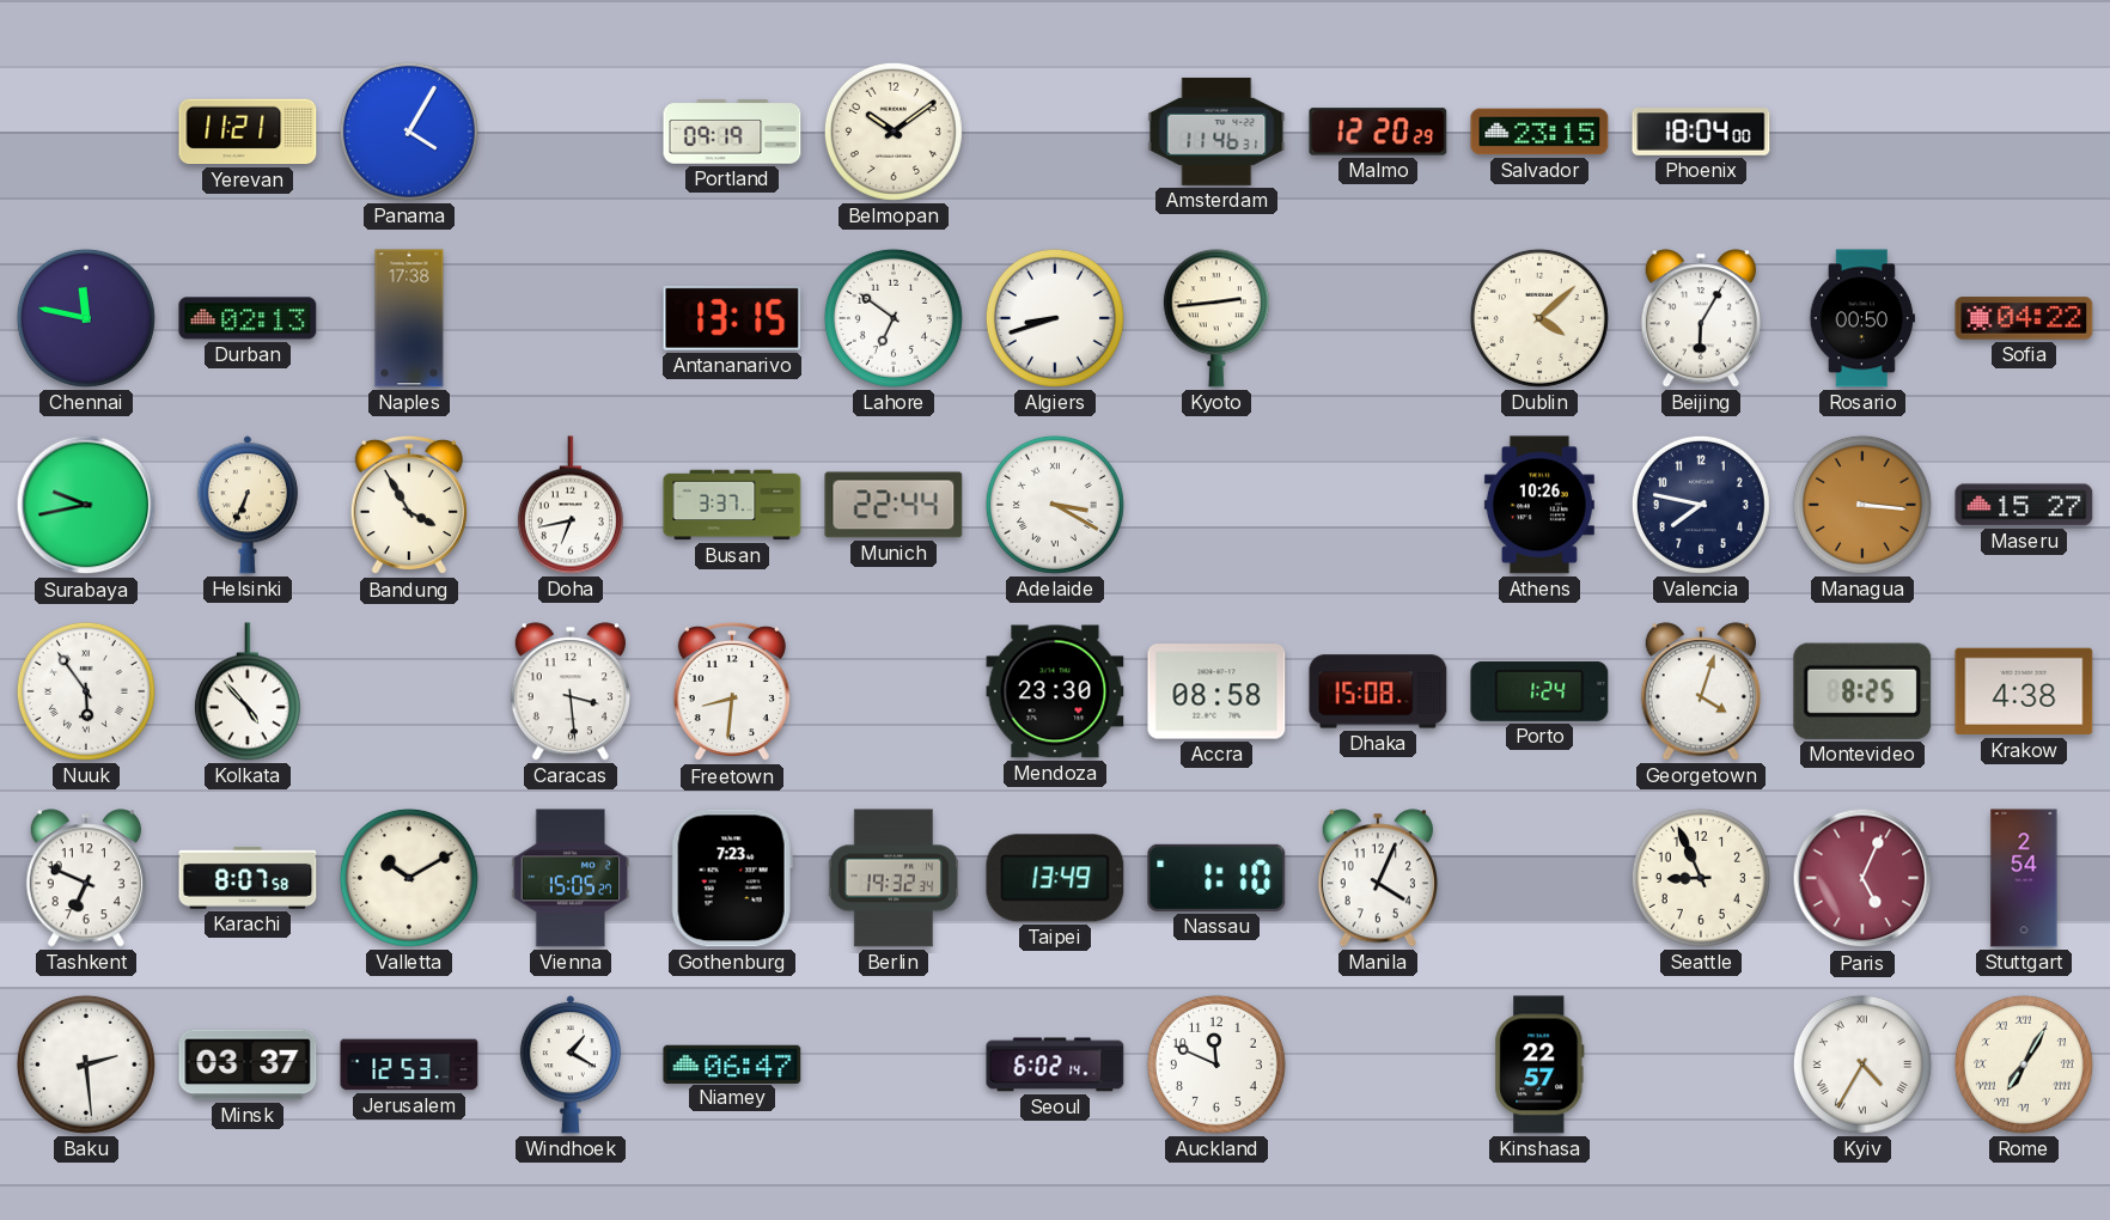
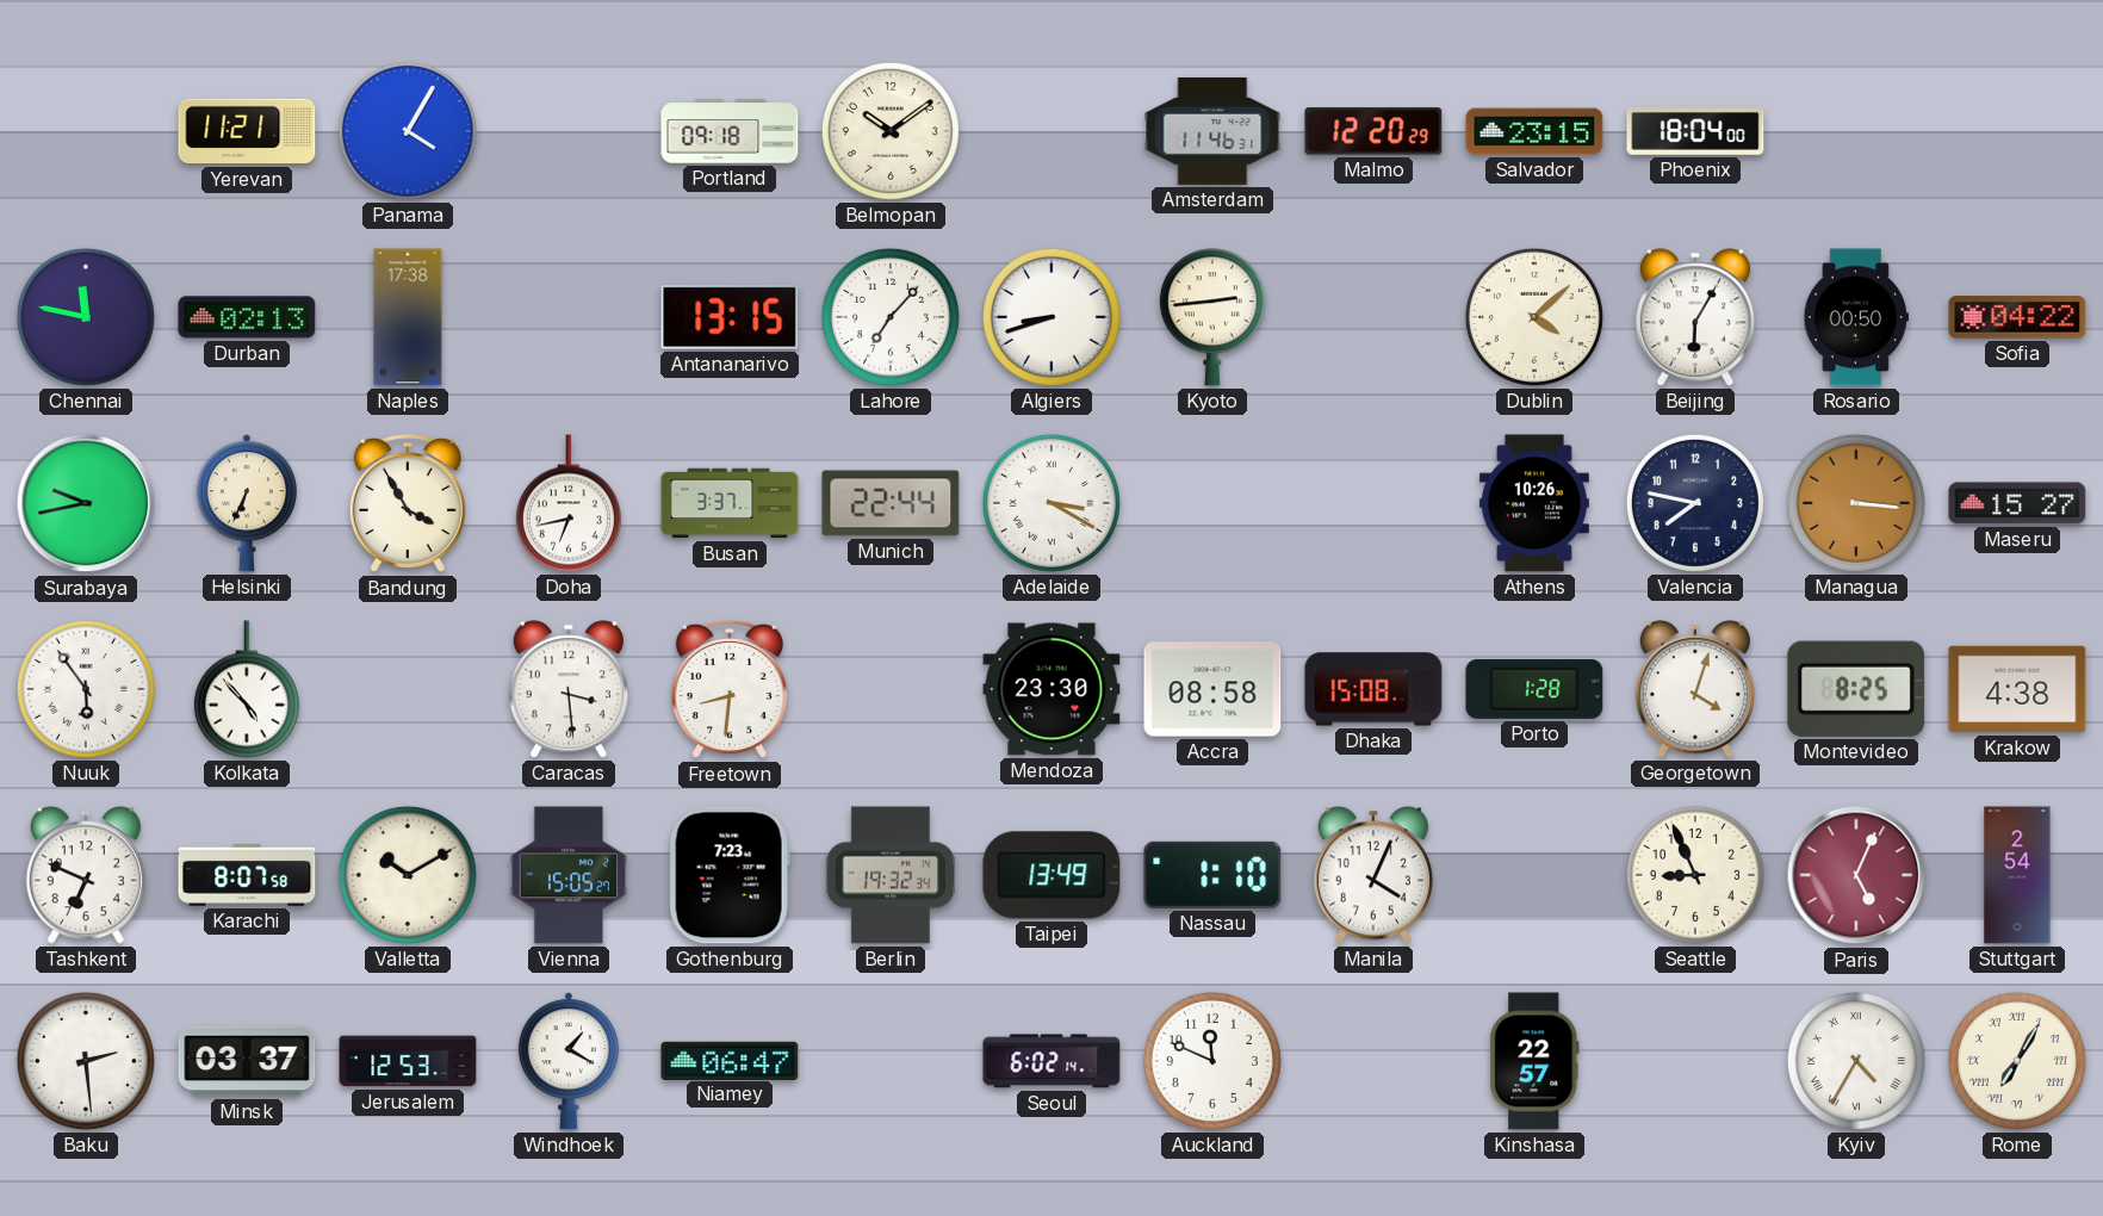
Portland: 09:19 -> 09:18 (730, 131)
Lahore: 6:51 -> 7:07 (891, 317)
Porto: 1:24 -> 1:28 (1534, 689)
